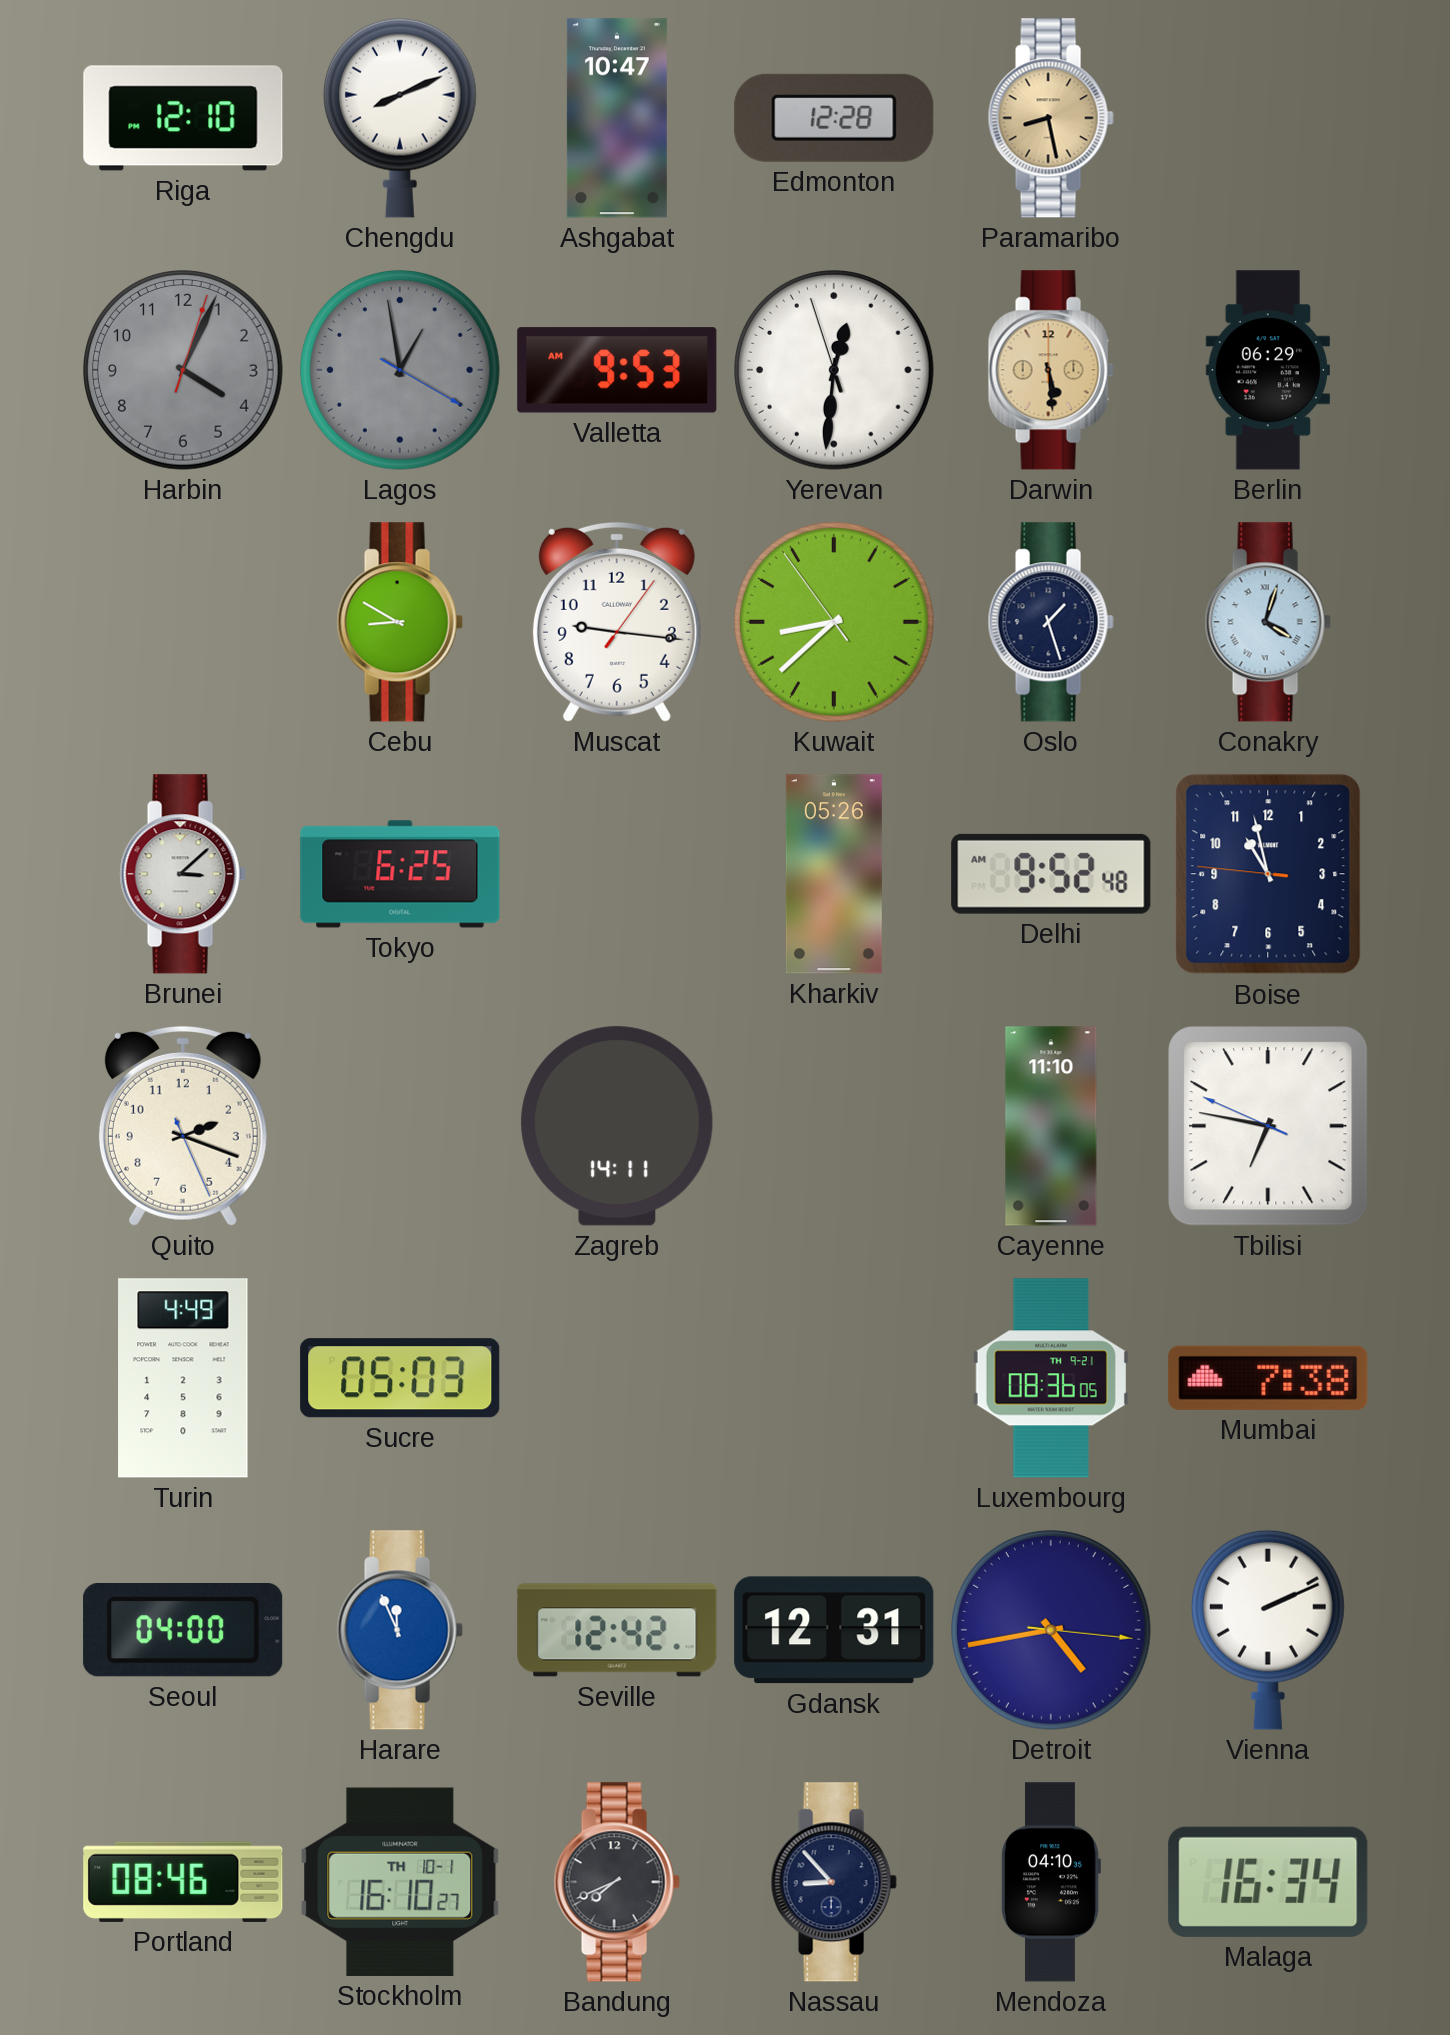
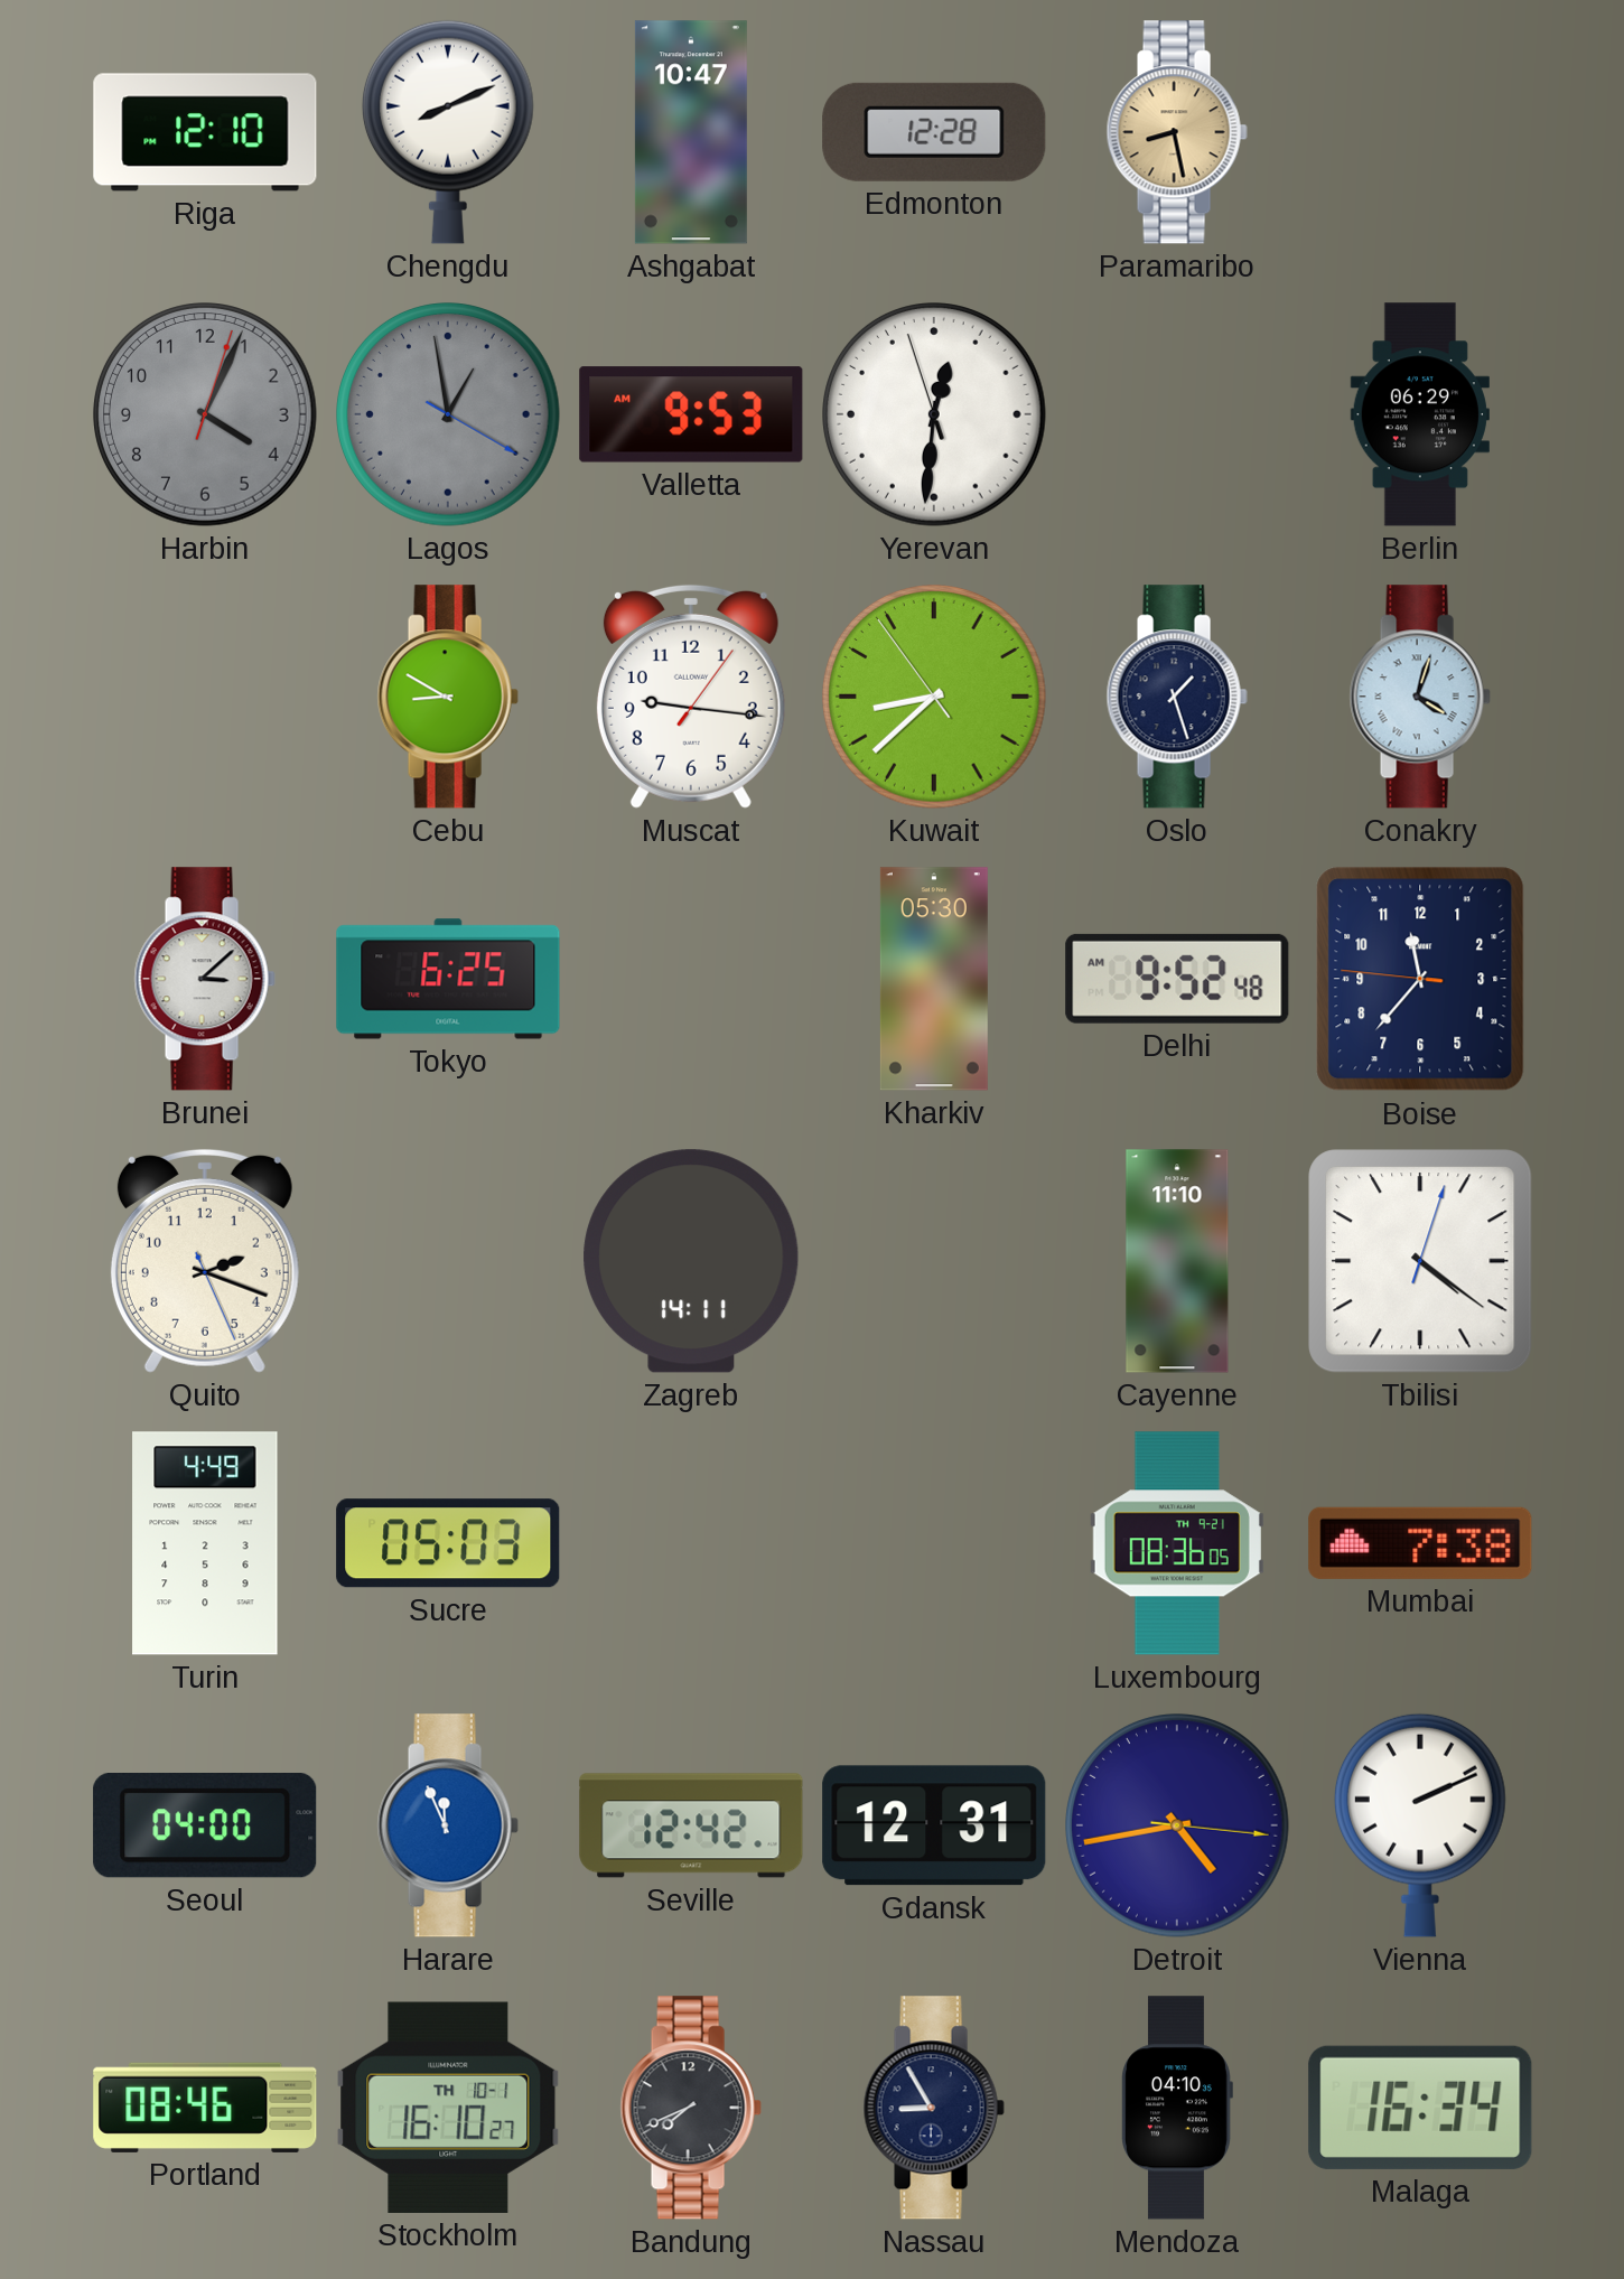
Darwin: 5:29 -> none (1051, 370)
Kharkiv: 05:26 -> 05:30 (934, 979)
Boise: 10:57 -> 11:36 (1420, 979)
Tbilisi: 6:46 -> 4:21 (1420, 1261)
Nassau: 8:53 -> 8:55 (934, 2108)
